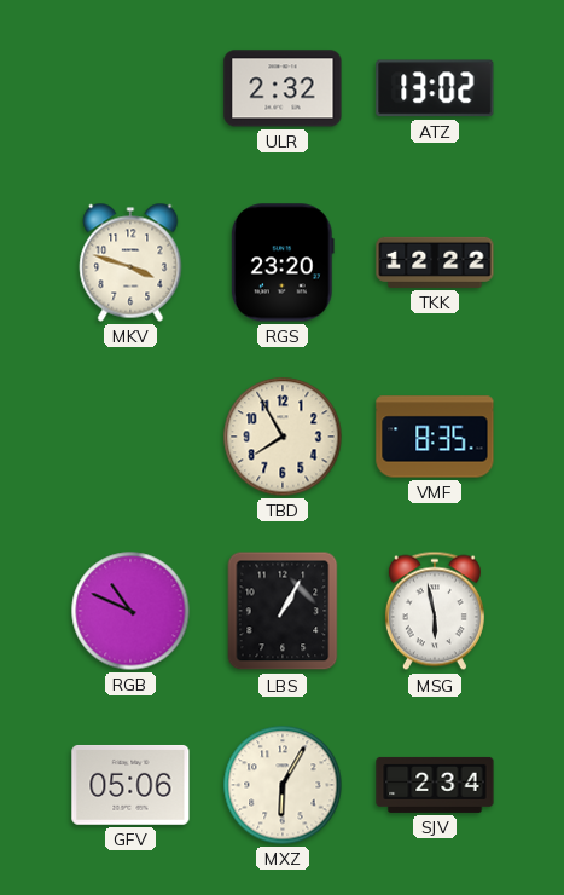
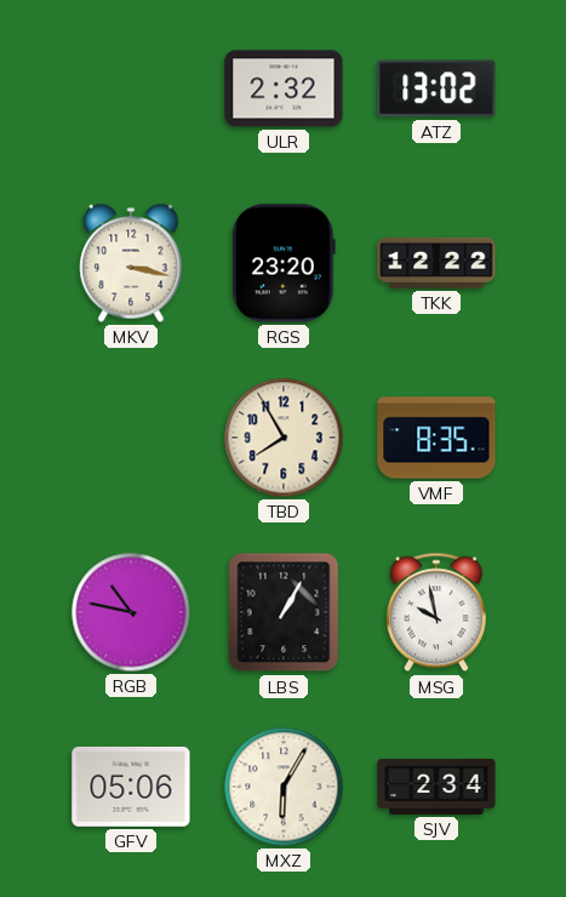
MKV: 3:48 -> 3:17 (131, 263)
RGB: 10:49 -> 10:47 (131, 612)
MSG: 5:58 -> 9:58 (436, 612)
